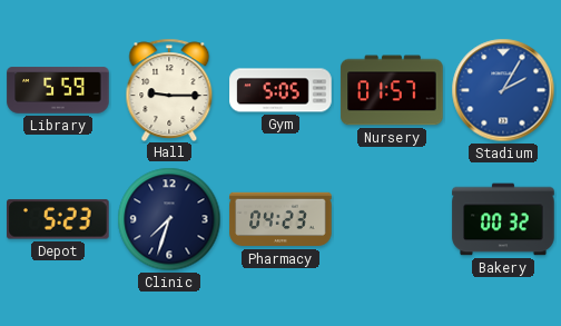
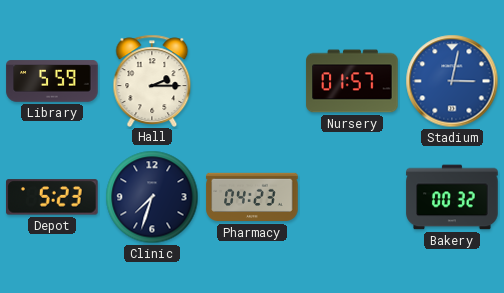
Hall: 9:15 -> 2:15 (152, 80)
Gym: 5:05 -> none (280, 90)
Stadium: 2:05 -> 3:02 (452, 81)
